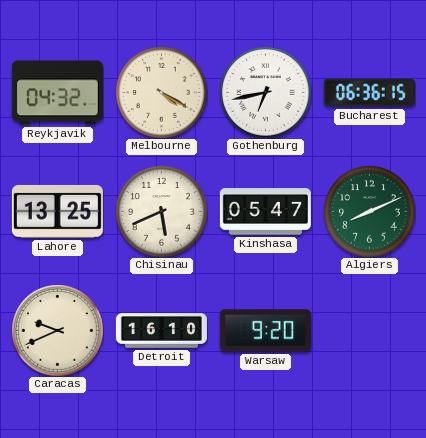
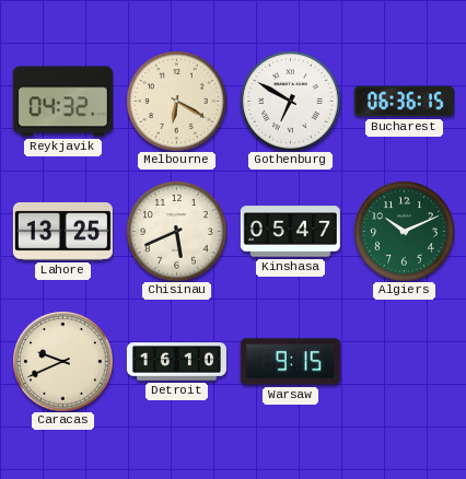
Melbourne: 4:20 -> 6:20 (176, 101)
Gothenburg: 6:43 -> 6:50 (290, 101)
Algiers: 8:11 -> 10:11 (404, 231)
Warsaw: 9:20 -> 9:15 (290, 362)
